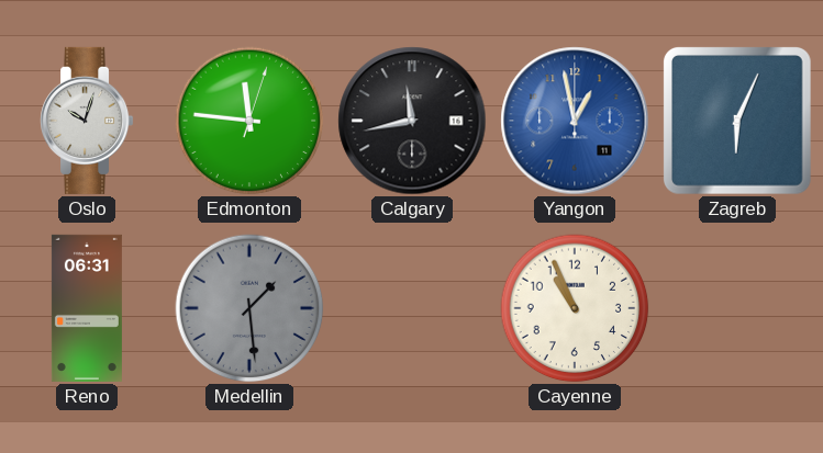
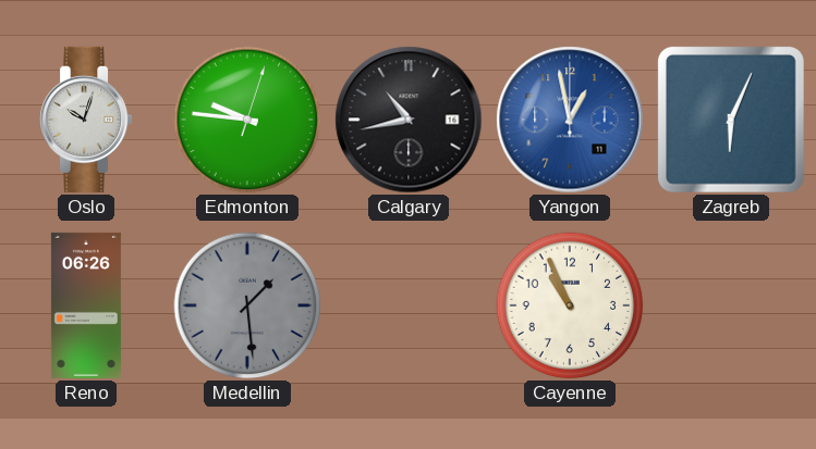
Edmonton: 11:46 -> 9:46 (247, 120)
Calgary: 11:43 -> 10:43 (409, 120)
Reno: 06:31 -> 06:26 (86, 305)
